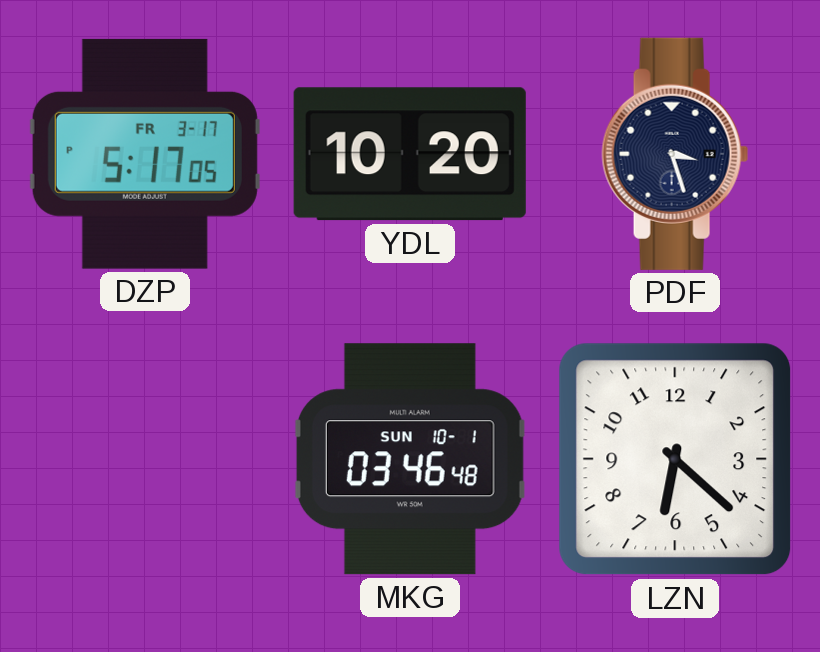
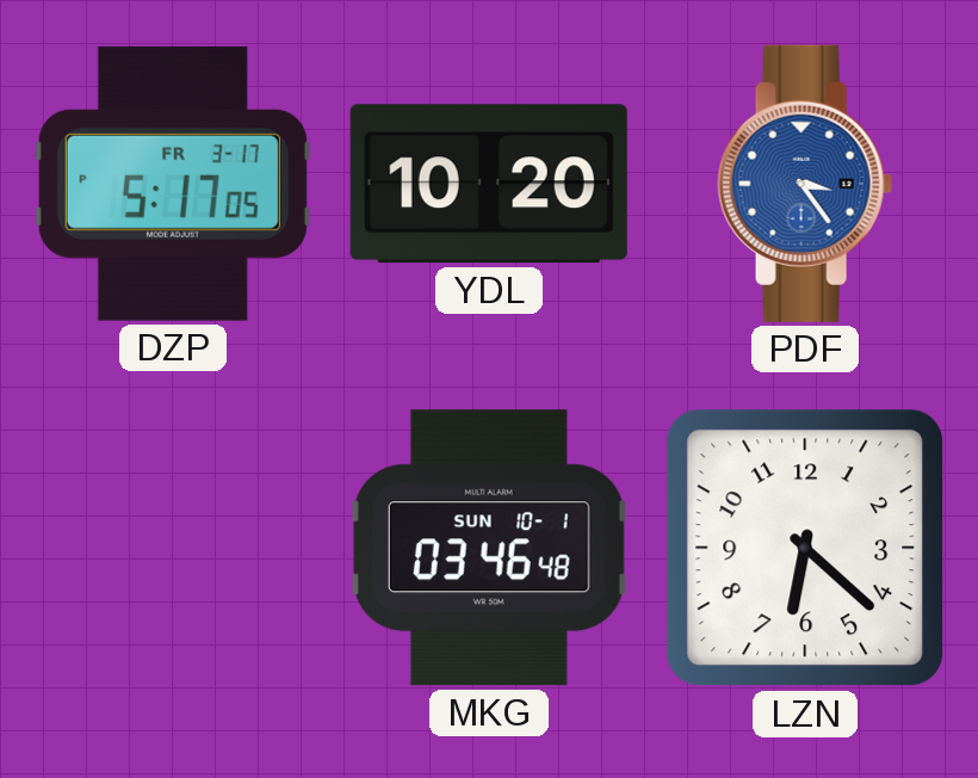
PDF: 3:27 -> 3:24 (805, 184)
PDF dial: navy -> blue (805, 184)
